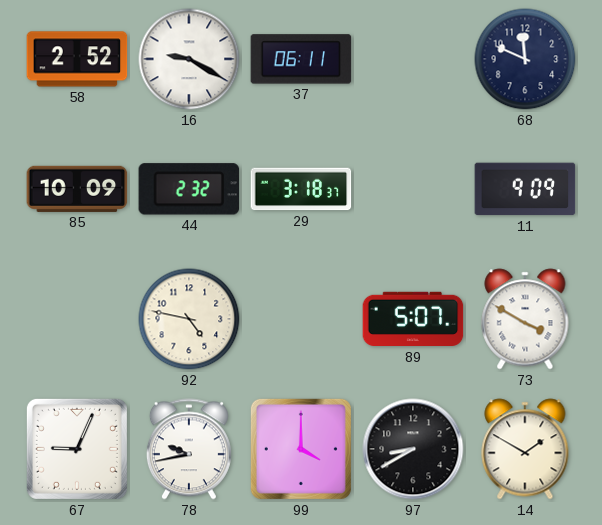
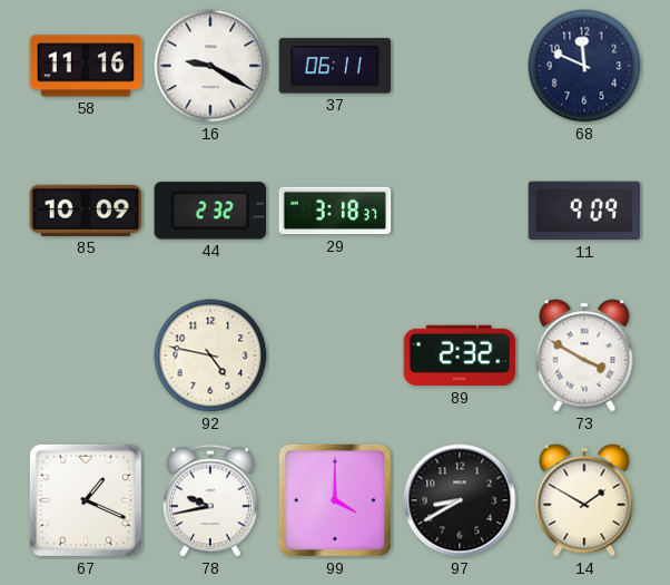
58: 2:52 -> 11:16 (86, 66)
89: 5:07 -> 2:32 (460, 355)
67: 9:04 -> 1:19 (86, 500)
